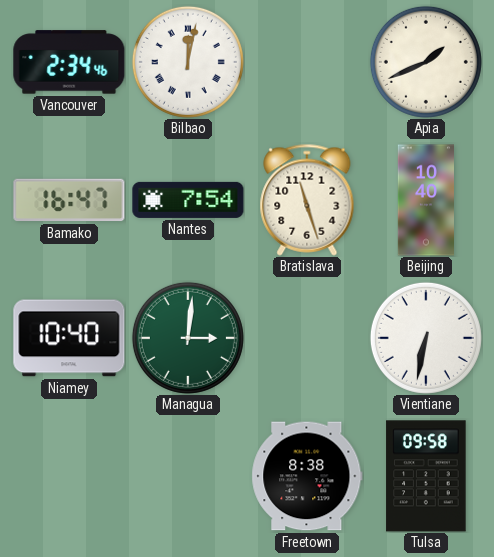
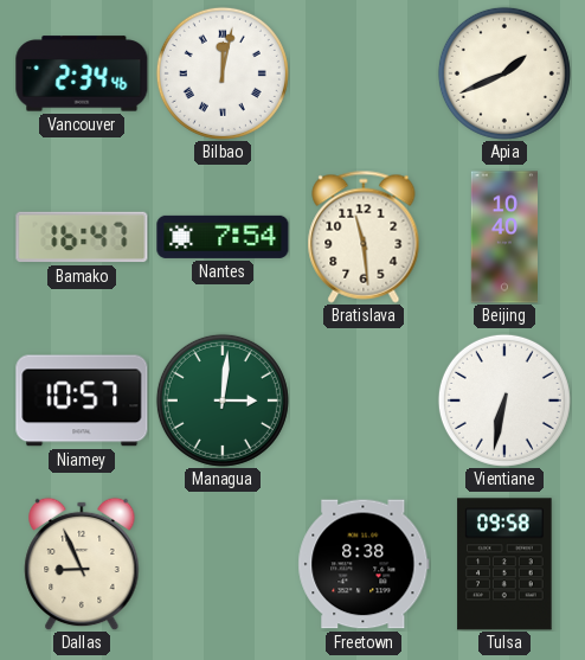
Bratislava: 11:27 -> 11:29 (364, 237)
Niamey: 10:40 -> 10:57 (82, 401)
Dallas: none -> 8:56 (82, 564)
